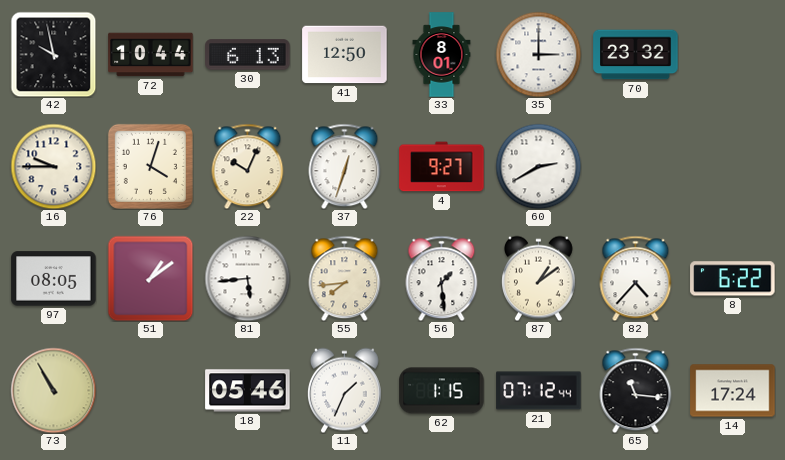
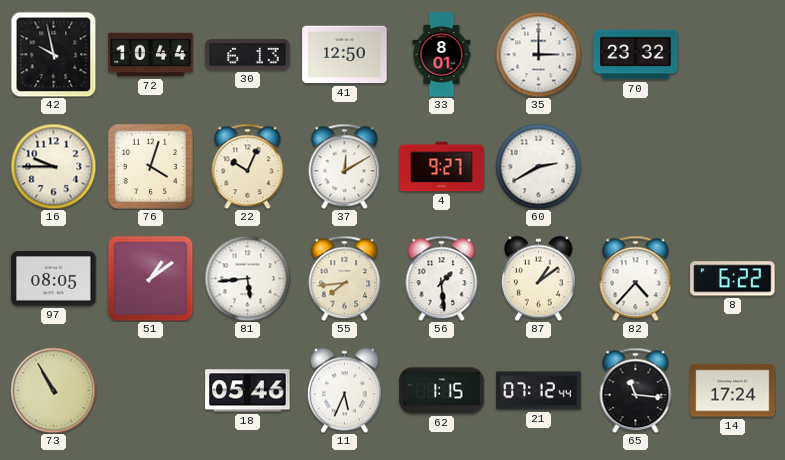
37: 12:33 -> 12:10 (345, 166)
11: 1:34 -> 5:34 (344, 390)
